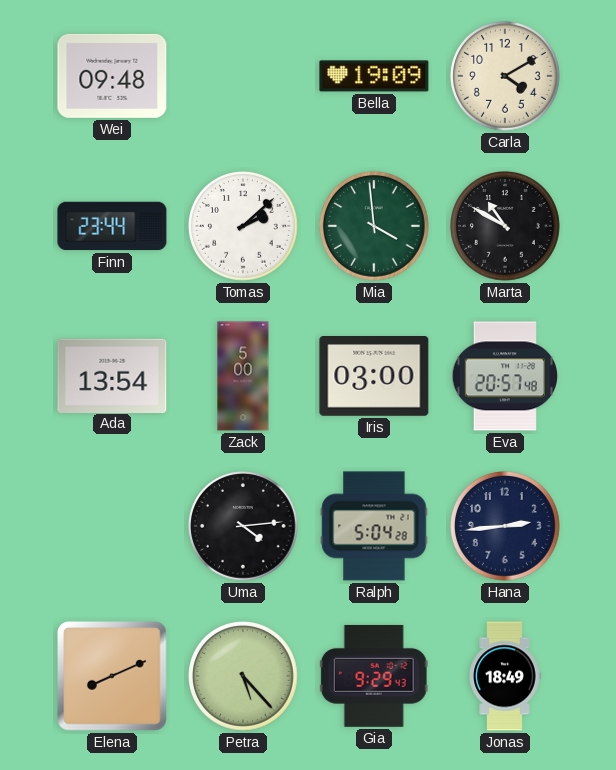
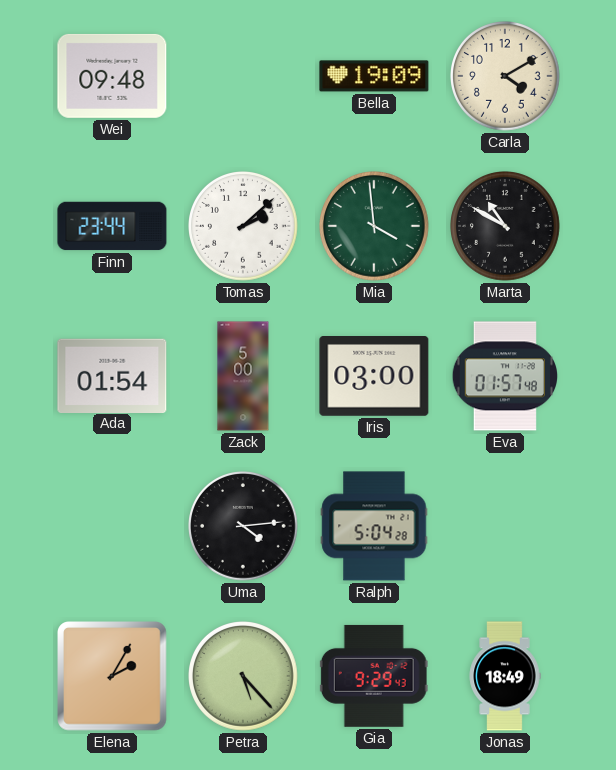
Ada: 13:54 -> 01:54 (112, 375)
Eva: 20:57 -> 01:57 (504, 376)
Hana: 2:44 -> none (506, 527)
Elena: 8:11 -> 2:05 (113, 677)
